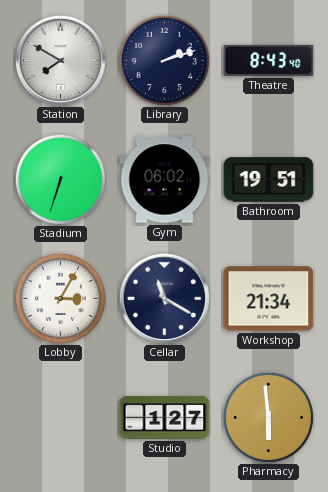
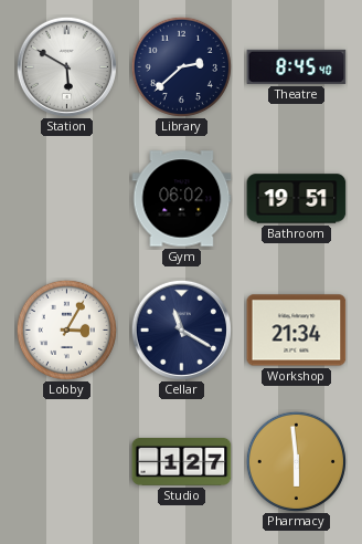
Station: 7:50 -> 5:50 (66, 66)
Library: 2:12 -> 2:38 (181, 66)
Theatre: 8:43 -> 8:45 (297, 66)
Stadium: 6:33 -> none (60, 179)
